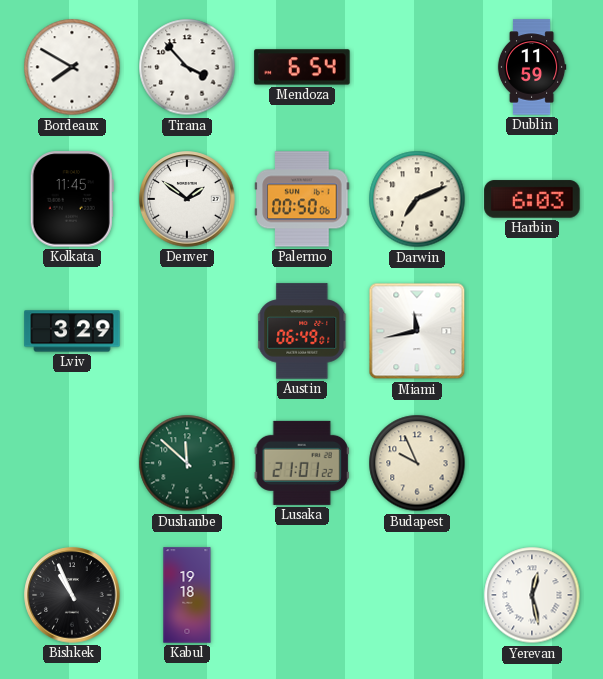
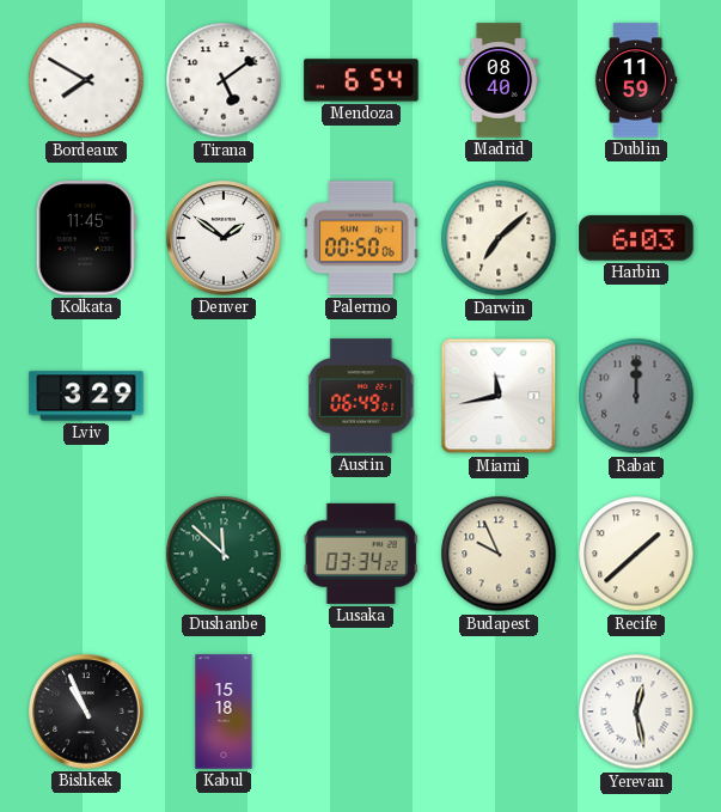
Tirana: 3:53 -> 5:09 (224, 80)
Madrid: none -> 08:40 (499, 80)
Darwin: 7:11 -> 7:08 (499, 238)
Rabat: none -> 12:00 (636, 396)
Lusaka: 21:01 -> 03:34 (361, 554)
Recife: none -> 1:38 (636, 554)
Kabul: 19:18 -> 15:18 (224, 712)
